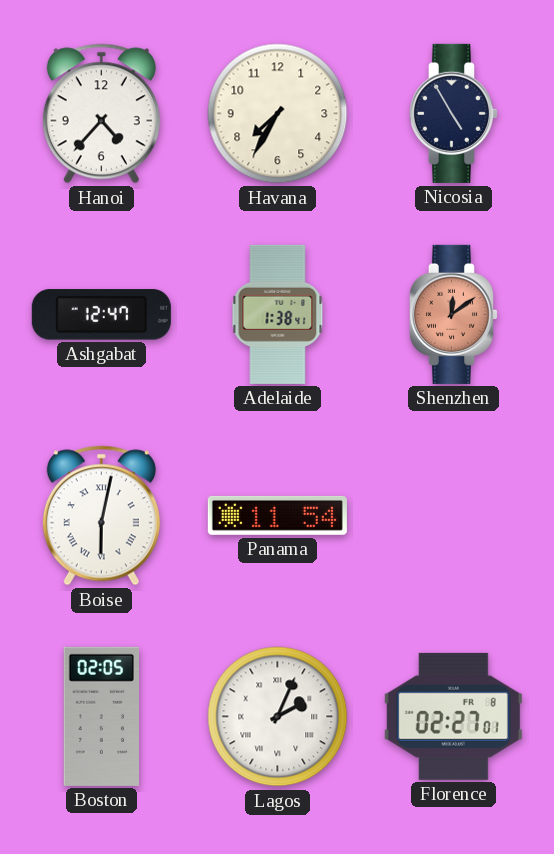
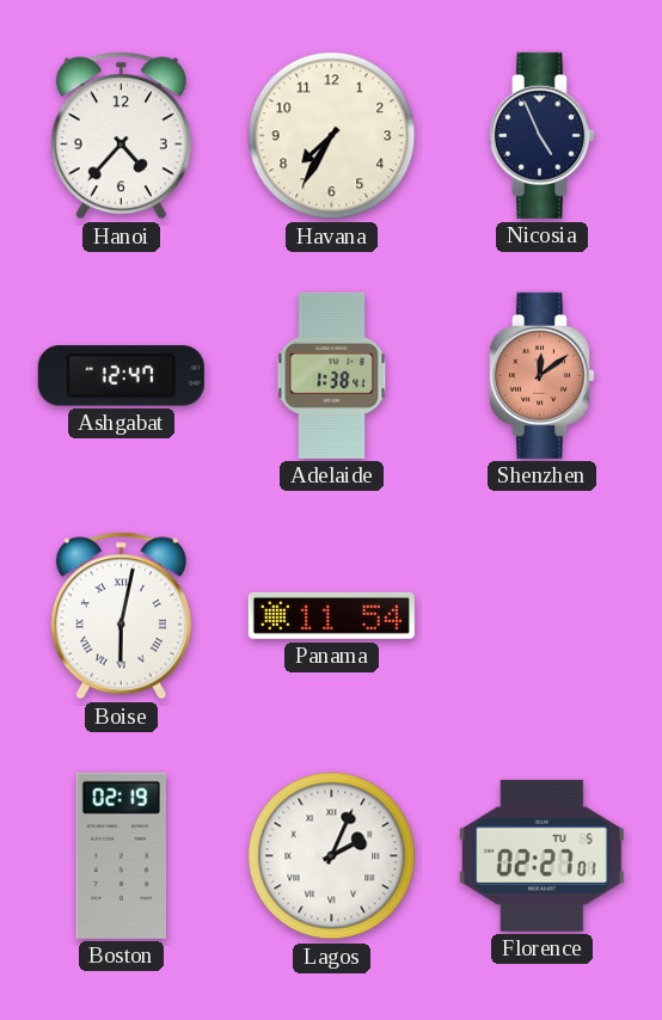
Nicosia: 4:55 -> 4:56 (541, 135)
Boston: 02:05 -> 02:19 (121, 855)
Florence date: FR 8 -> TU 5 (541, 855)
